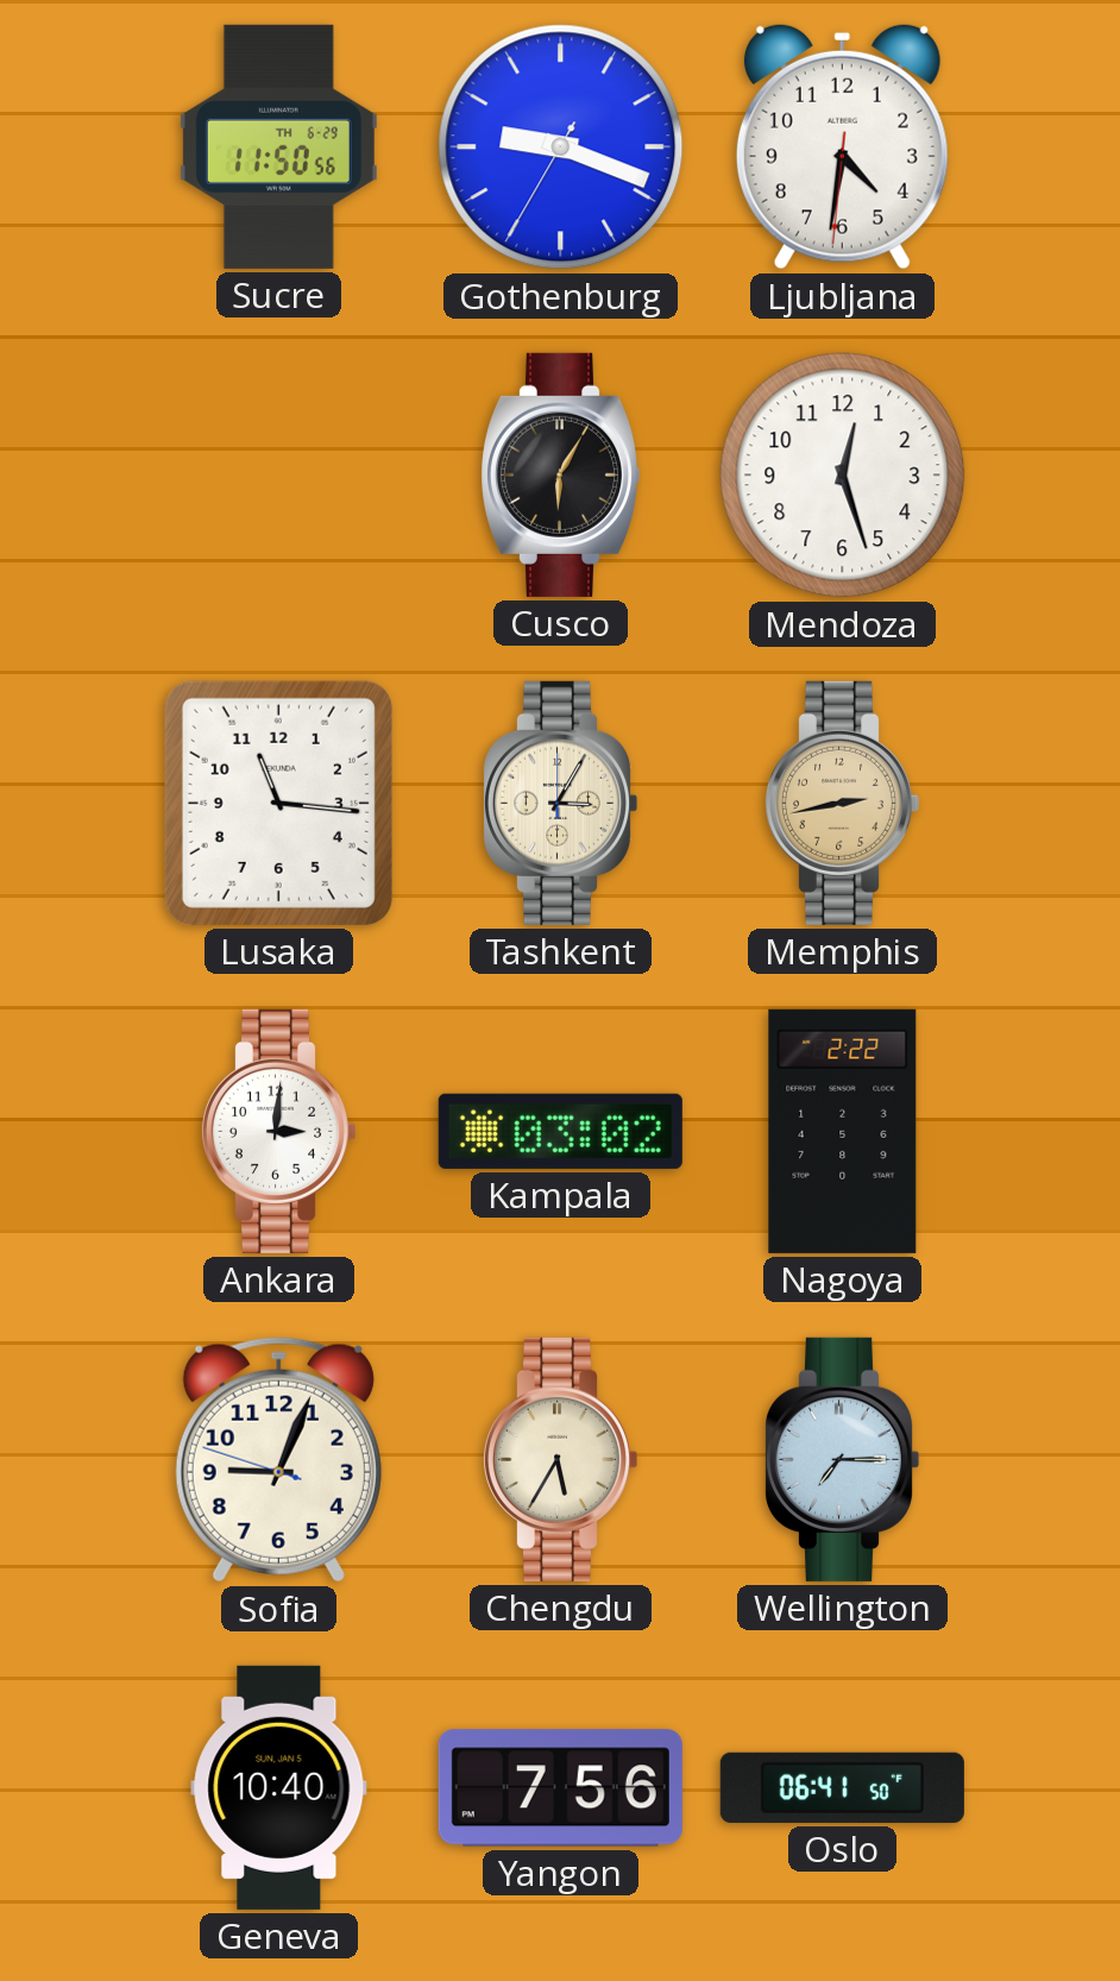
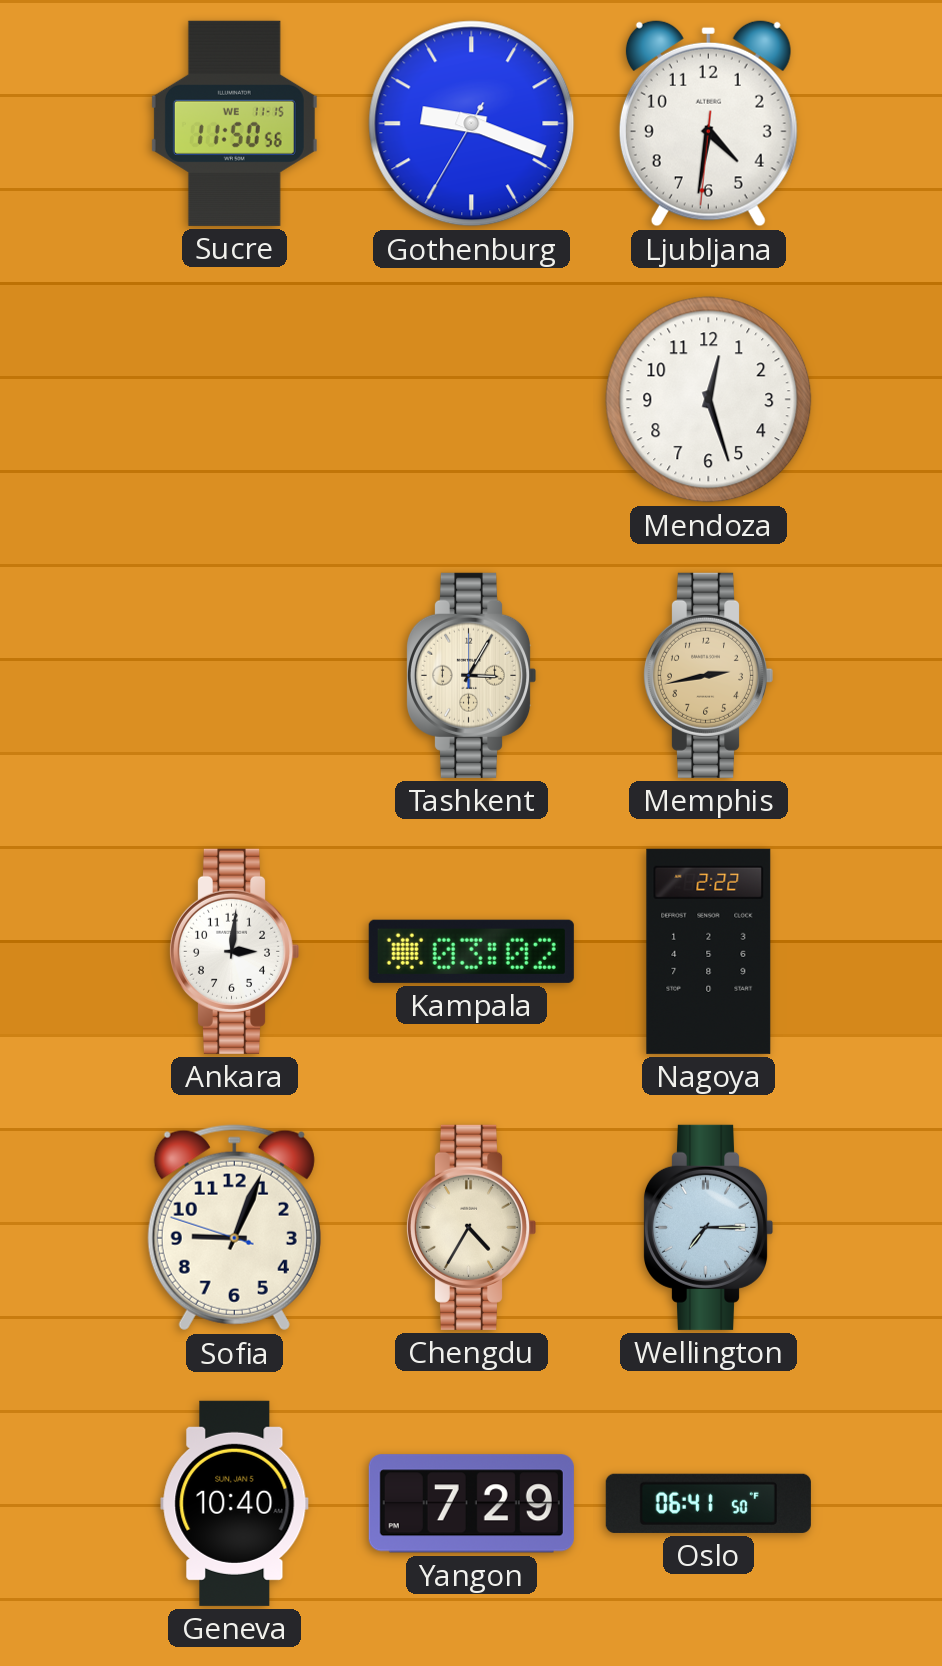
Sucre date: TH 6-29 -> WE 11-15 (234, 123)
Cusco: 6:05 -> none (560, 474)
Lusaka: 11:16 -> none (278, 803)
Chengdu: 5:35 -> 4:35 (471, 1227)
Yangon: 7:56 -> 7:29 (471, 1504)
